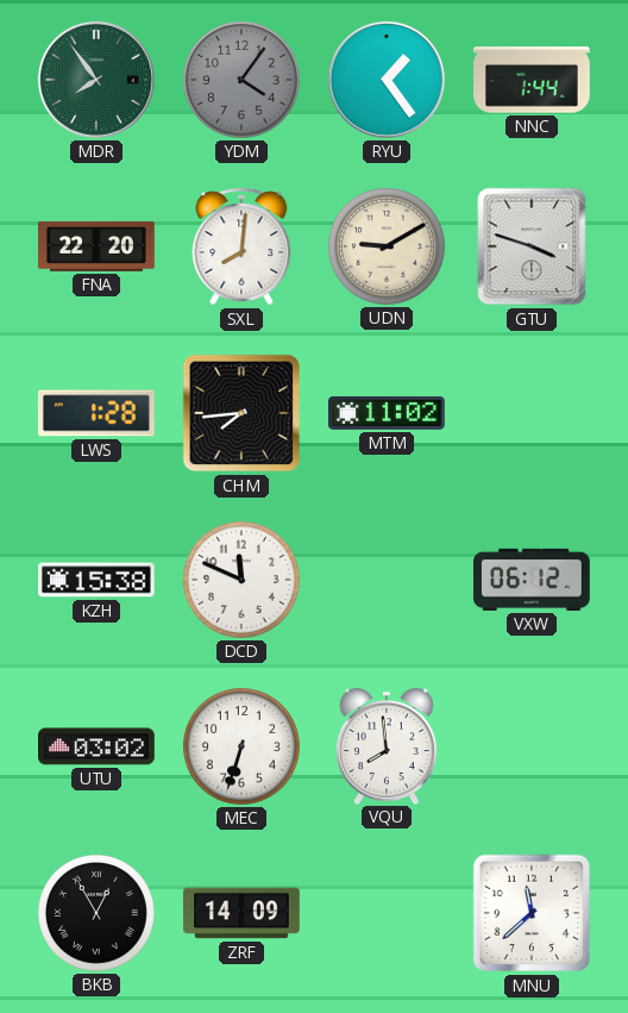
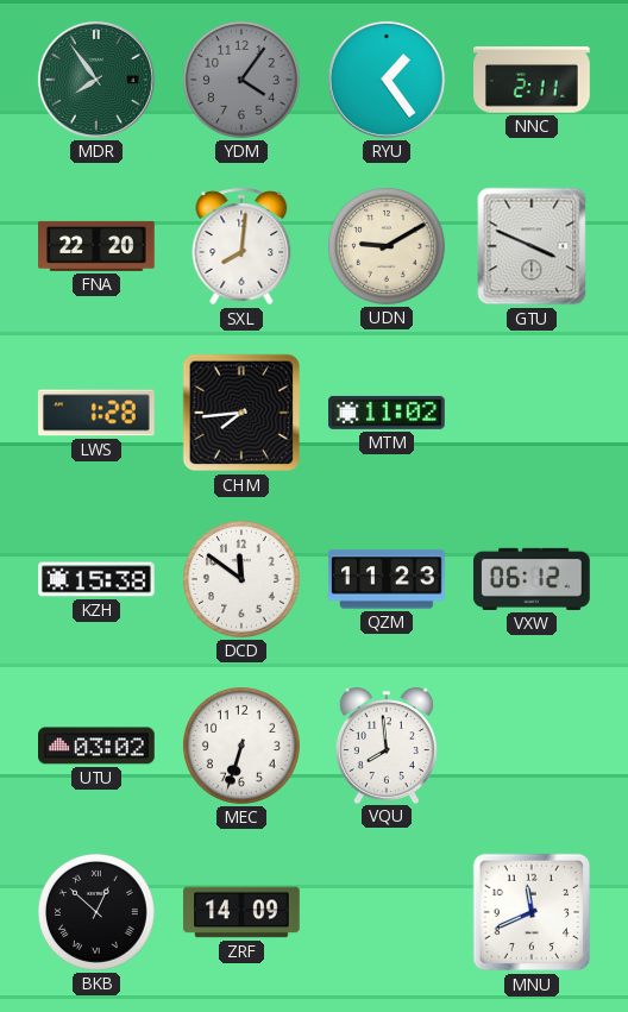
NNC: 1:44 -> 2:11 (533, 80)
GTU: 3:48 -> 3:49 (532, 246)
DCD: 11:49 -> 11:51 (241, 579)
QZM: none -> 11:23 (388, 579)
BKB: 12:55 -> 12:52 (96, 912)
MNU: 11:38 -> 11:41 (532, 912)
